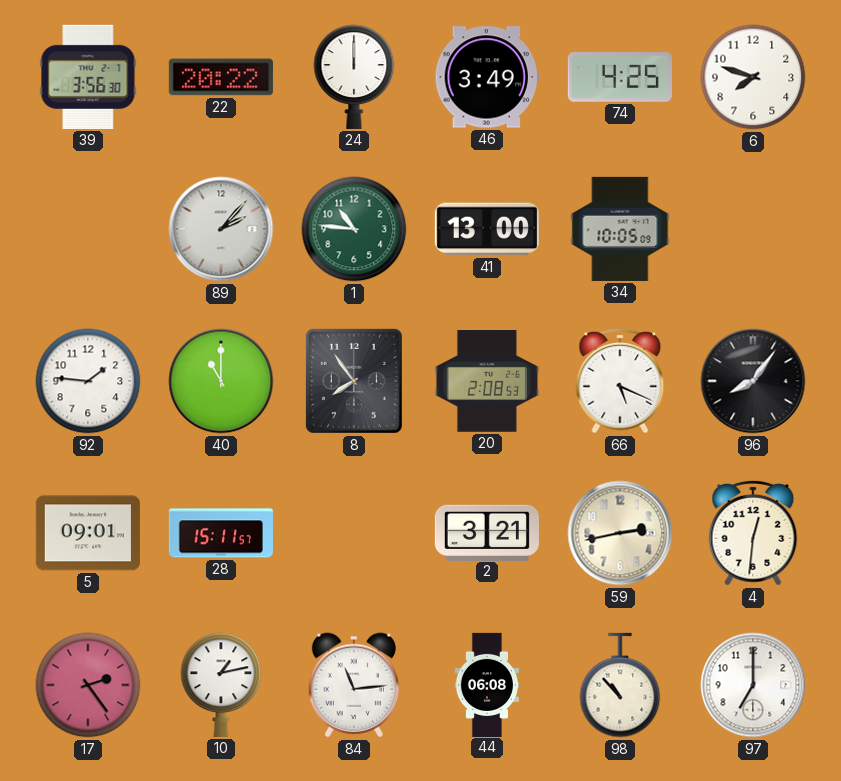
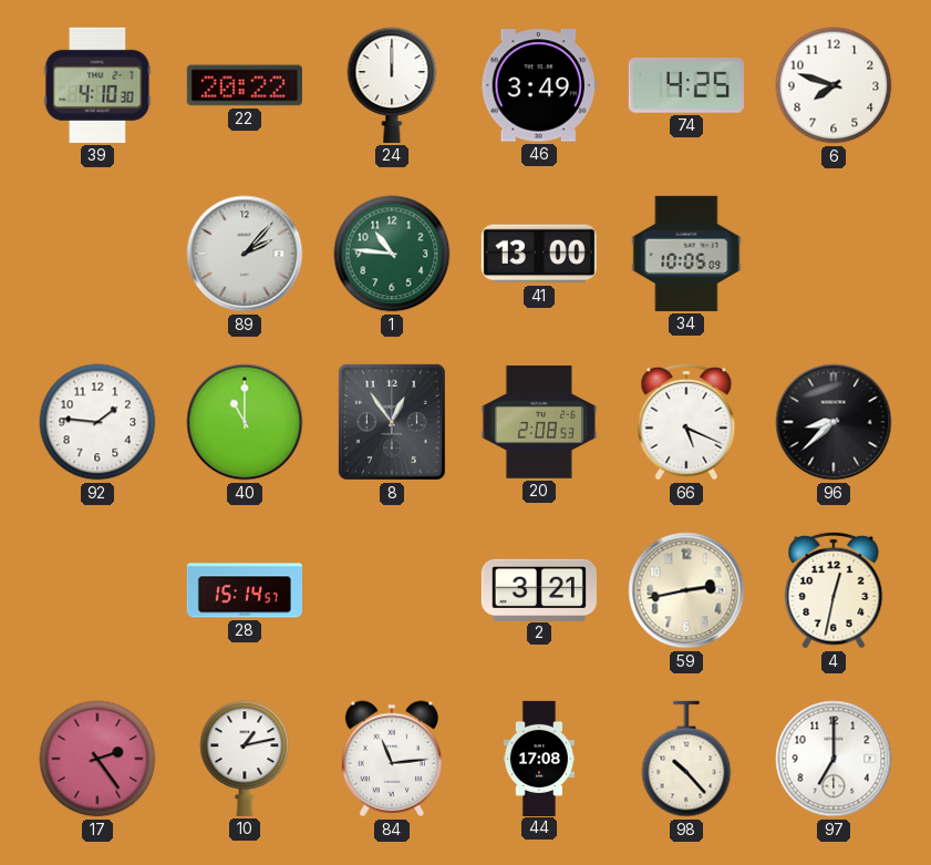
39: 3:56 -> 4:10 (97, 85)
8: 7:54 -> 12:54 (392, 422)
96: 8:06 -> 8:38 (834, 422)
5: 09:01 -> none (88, 533)
28: 15:11 -> 15:14 (245, 590)
4: 12:31 -> 12:32 (834, 590)
44: 06:08 -> 17:08 (539, 758)
98: 10:53 -> 10:23 (686, 759)
